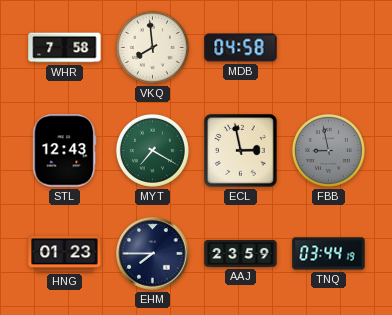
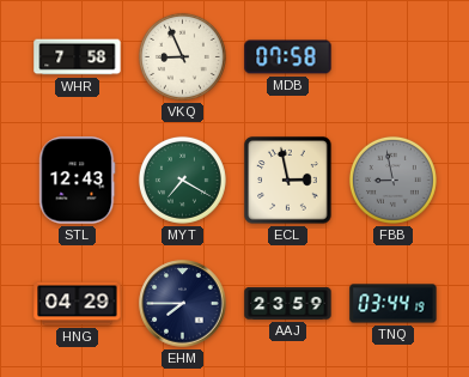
VKQ: 7:59 -> 8:56 (182, 56)
MDB: 04:58 -> 07:58 (288, 57)
HNG: 01:23 -> 04:29 (78, 304)
